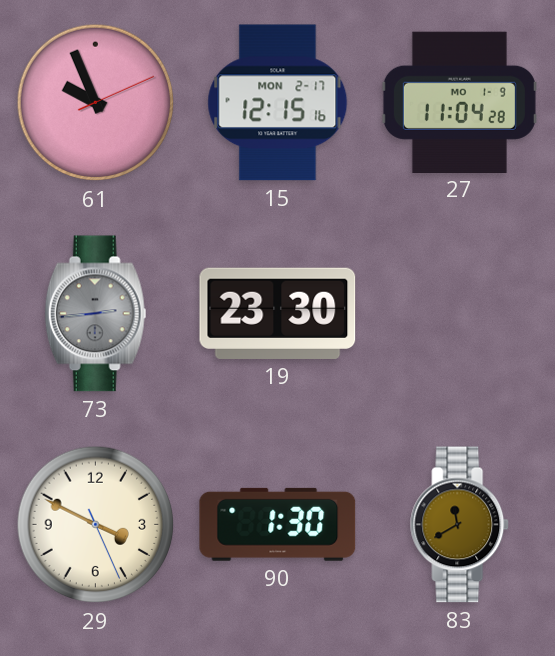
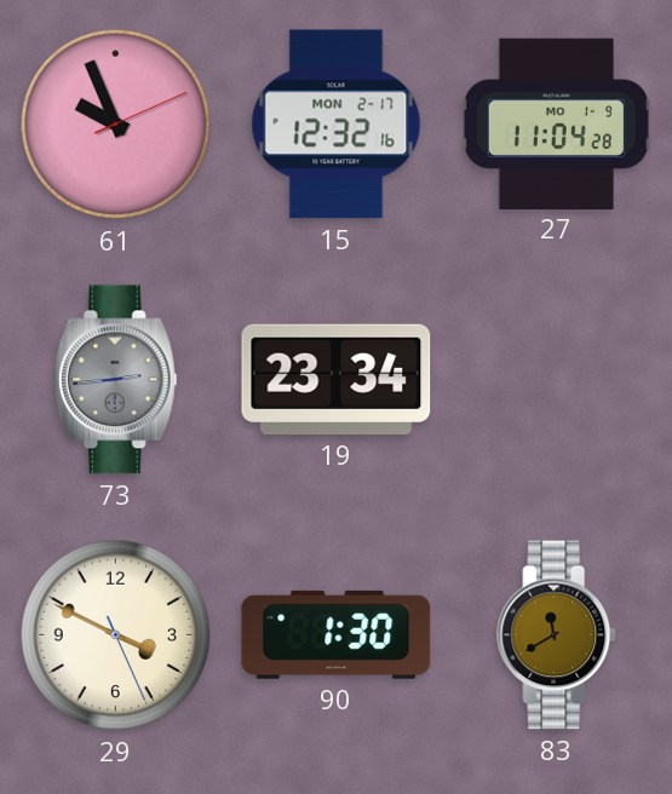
15: 12:15 -> 12:32 (337, 125)
19: 23:30 -> 23:34 (337, 379)
